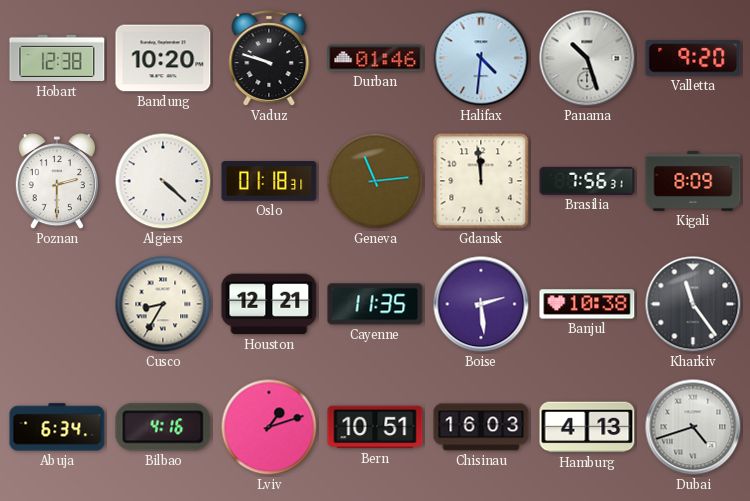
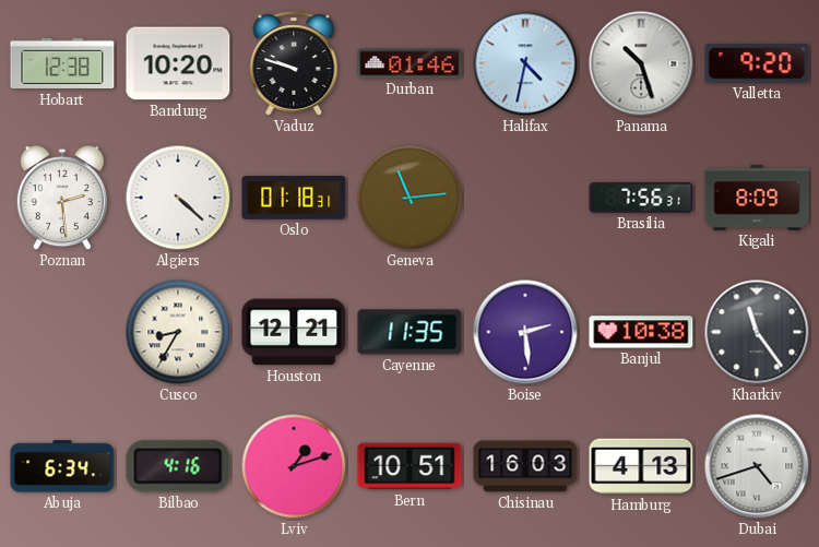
Halifax: 4:31 -> 4:32 (525, 63)
Poznan: 2:30 -> 2:29 (62, 199)
Gdansk: 11:59 -> none (481, 181)
